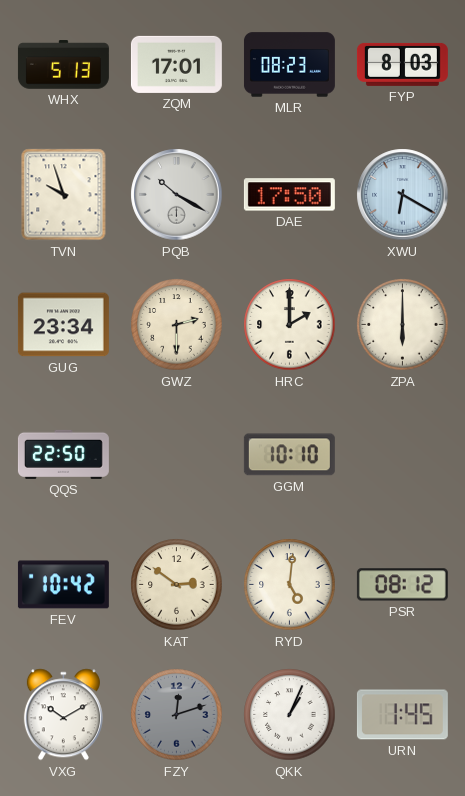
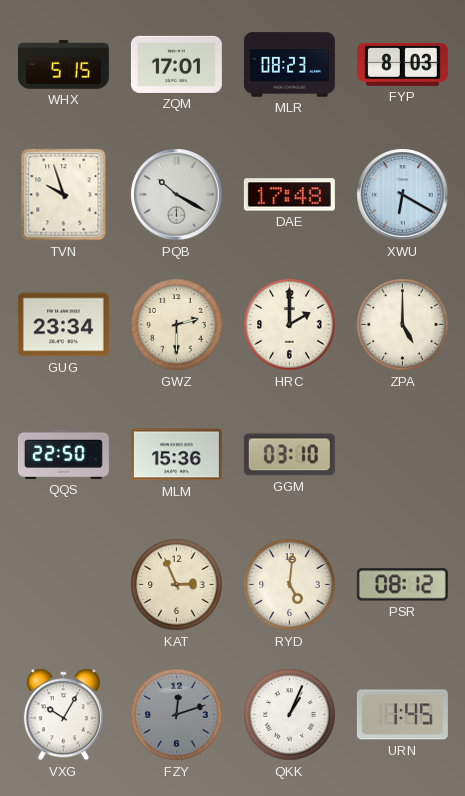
WHX: 5:13 -> 5:15 (63, 65)
DAE: 17:50 -> 17:48 (289, 195)
ZPA: 6:00 -> 5:00 (403, 325)
MLM: none -> 15:36 (176, 455)
GGM: 10:10 -> 03:10 (289, 455)
FEV: 10:42 -> none (63, 585)
KAT: 2:51 -> 2:56 (177, 585)
VXG: 10:10 -> 10:05 (63, 715)
